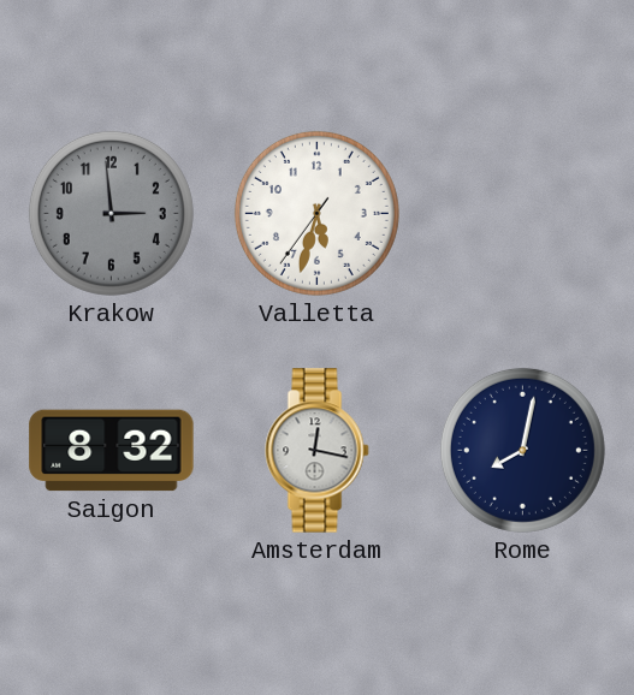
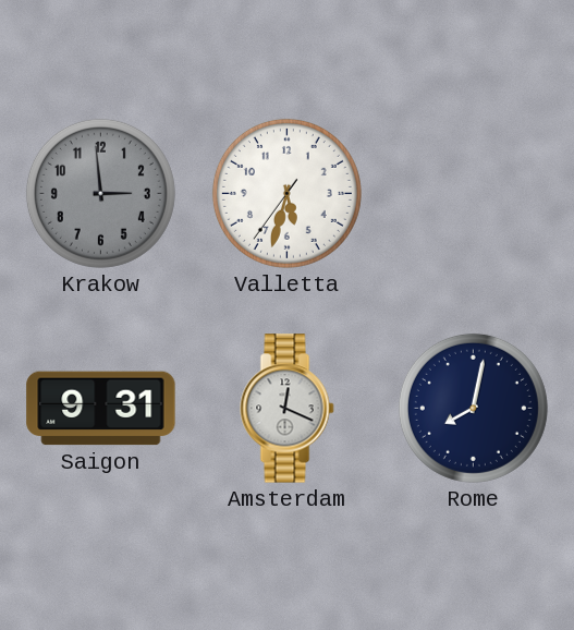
Saigon: 8:32 -> 9:31 (101, 409)
Amsterdam: 12:17 -> 12:19 (288, 409)
